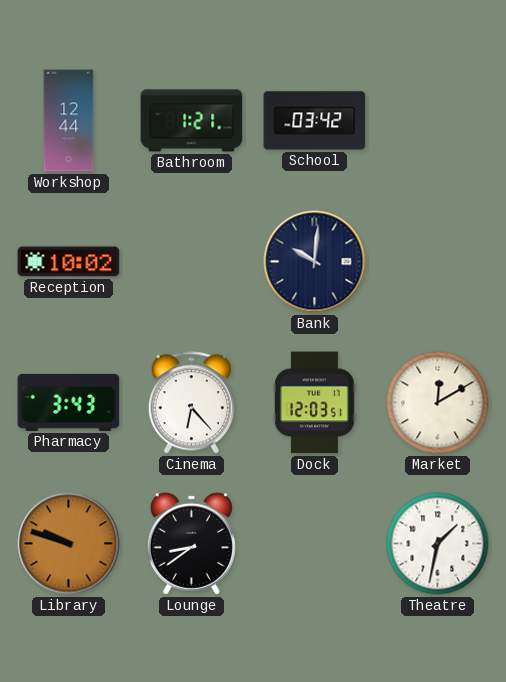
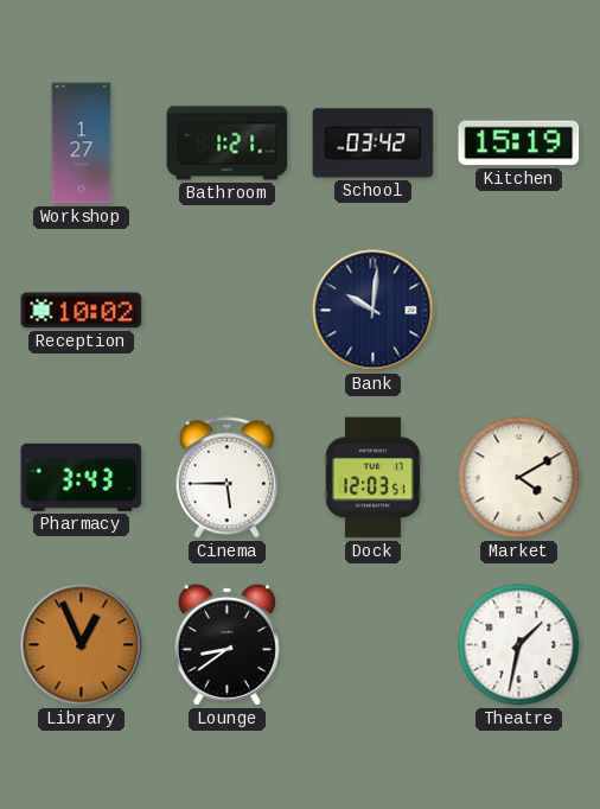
Workshop: 12:44 -> 1:27 (82, 144)
Kitchen: none -> 15:19 (519, 144)
Cinema: 6:23 -> 5:45 (226, 478)
Market: 12:10 -> 4:10 (519, 478)
Library: 9:48 -> 12:56 (82, 645)
